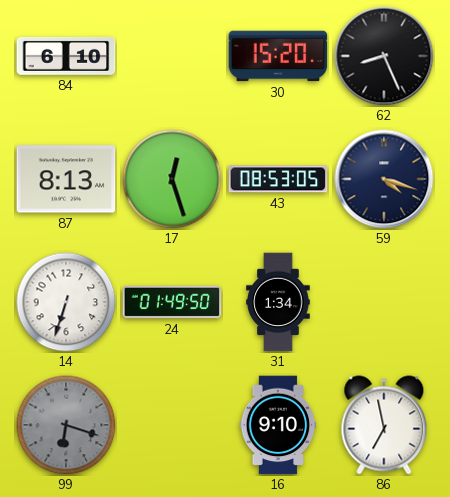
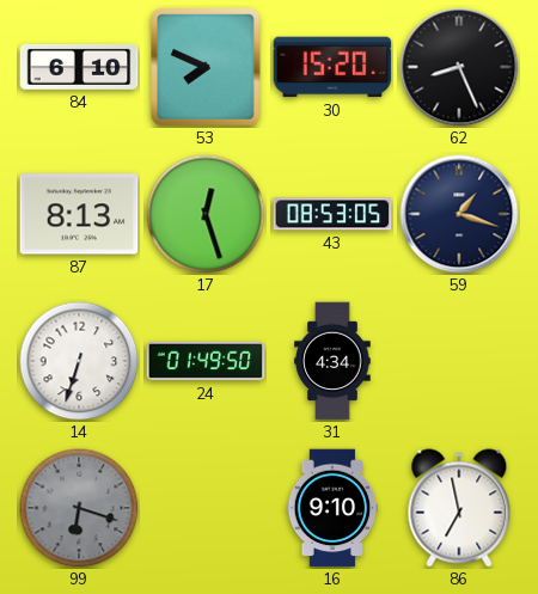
53: none -> 7:49 (206, 67)
59: 4:18 -> 1:18 (459, 214)
31: 1:34 -> 4:34 (332, 361)
